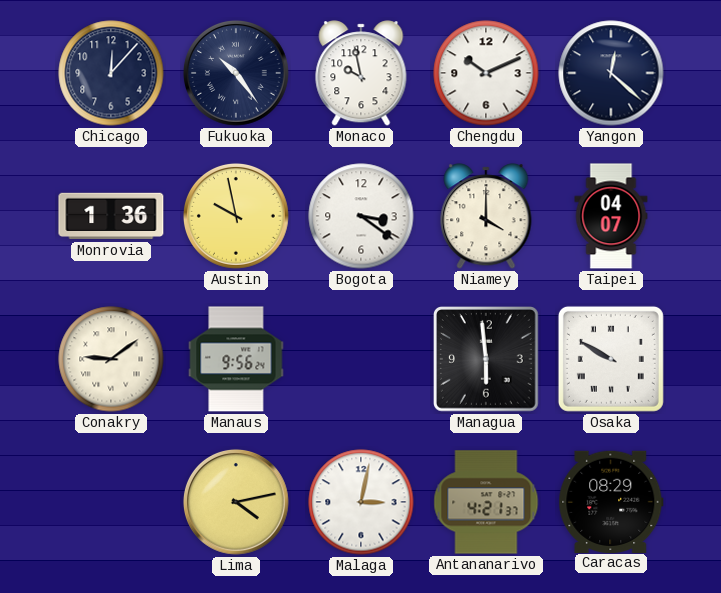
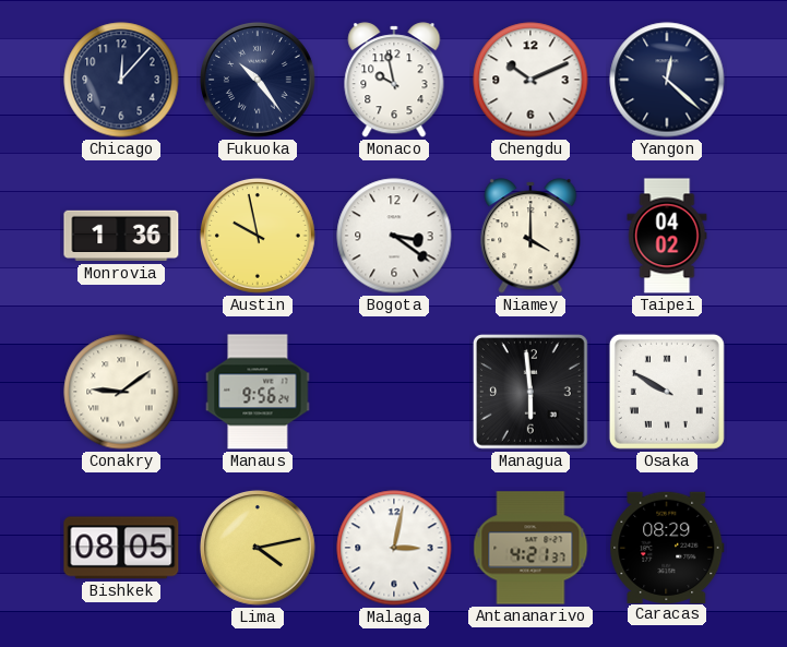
Taipei: 04:07 -> 04:02 (667, 236)
Bishkek: none -> 08:05 (121, 548)
